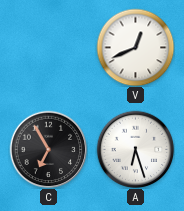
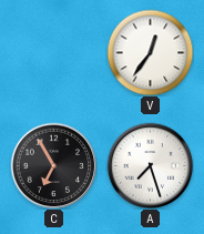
V: 12:41 -> 12:36 (150, 52)
A: 6:27 -> 7:27 (150, 165)
